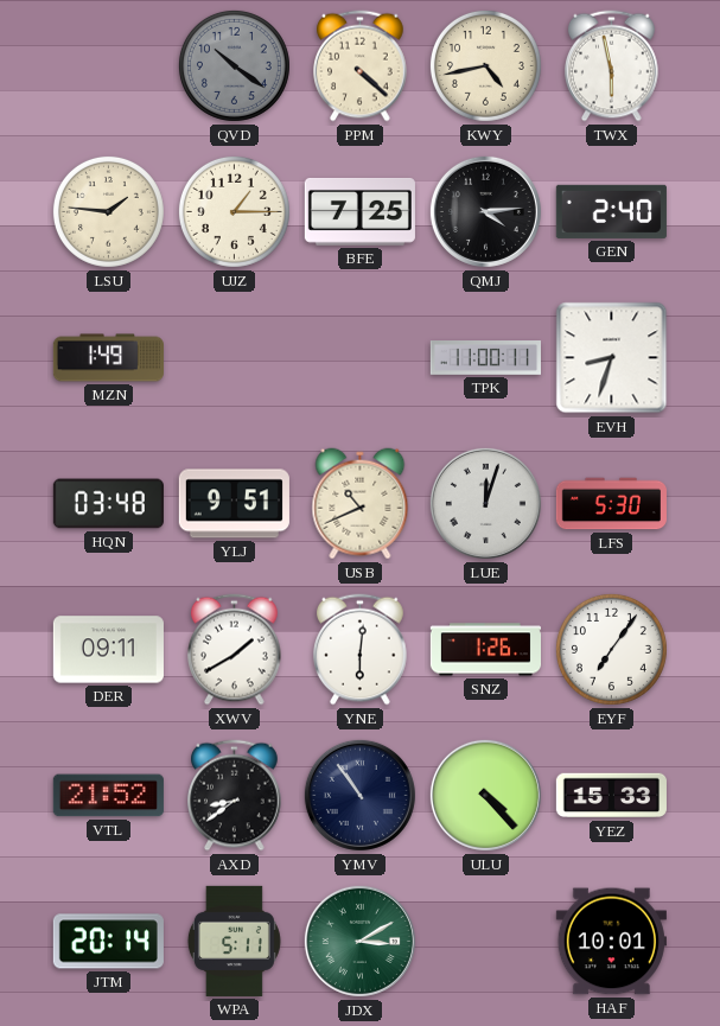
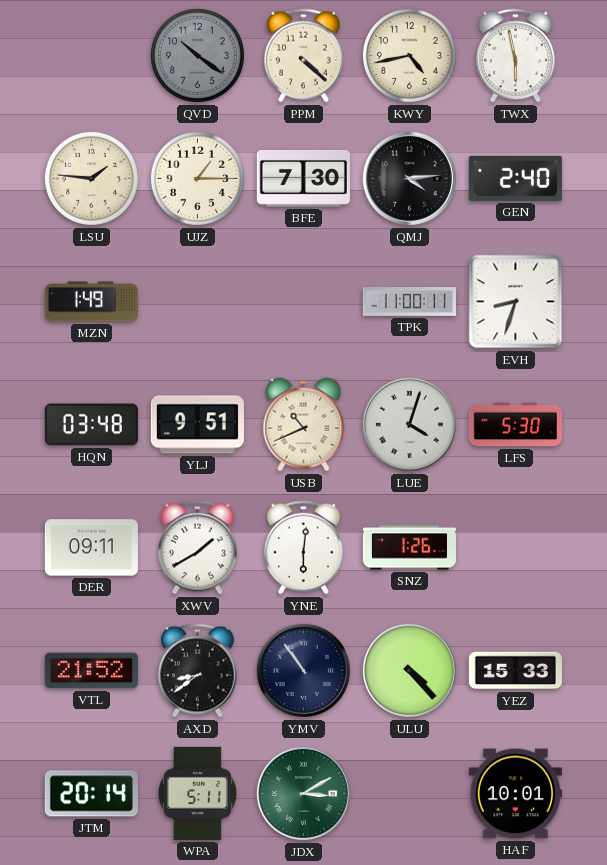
BFE: 7:25 -> 7:30 (303, 179)
LUE: 12:03 -> 4:03 (409, 424)
EYF: 7:06 -> none (611, 649)
